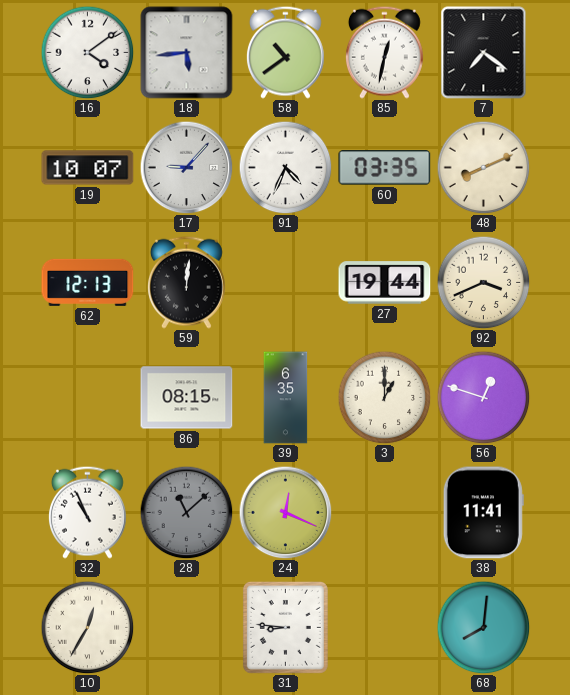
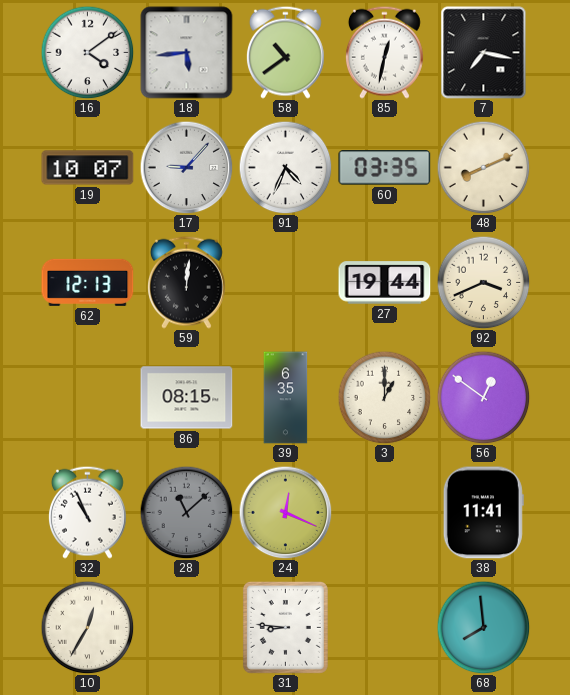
7: 7:21 -> 7:17 (484, 53)
56: 12:48 -> 12:51 (483, 397)
68: 8:01 -> 7:59 (483, 627)
